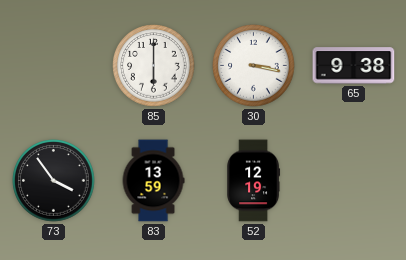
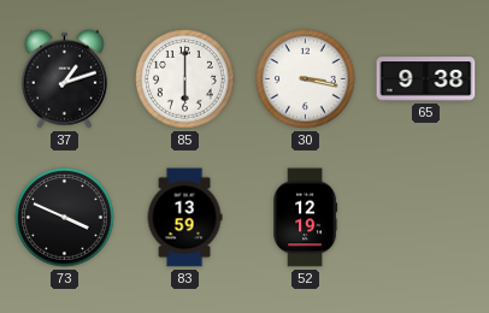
37: none -> 1:12 (64, 78)
73: 3:54 -> 3:49 (65, 218)
